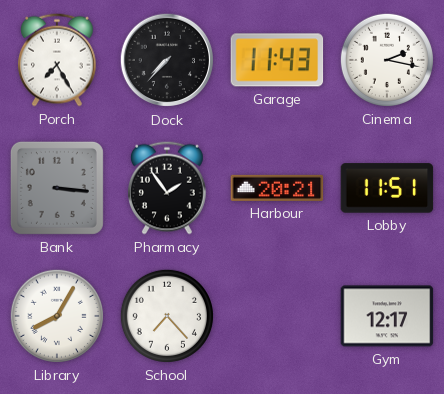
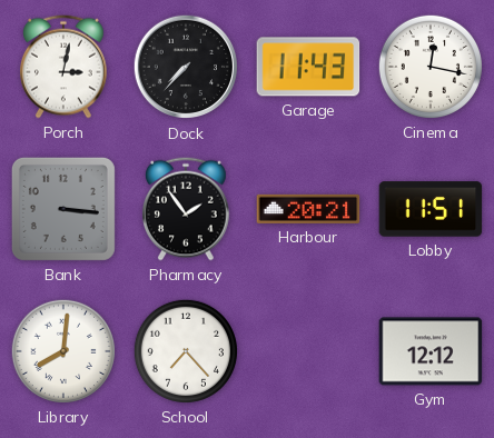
Porch: 7:25 -> 3:02 (65, 67)
Cinema: 2:17 -> 12:17 (431, 67)
Library: 8:05 -> 8:01 (63, 351)
Gym: 12:17 -> 12:12 (431, 351)
